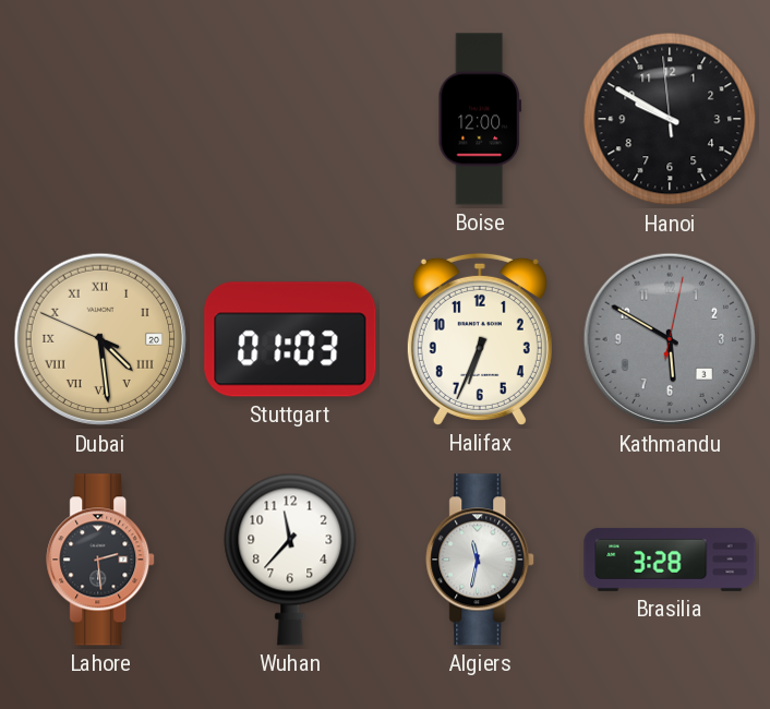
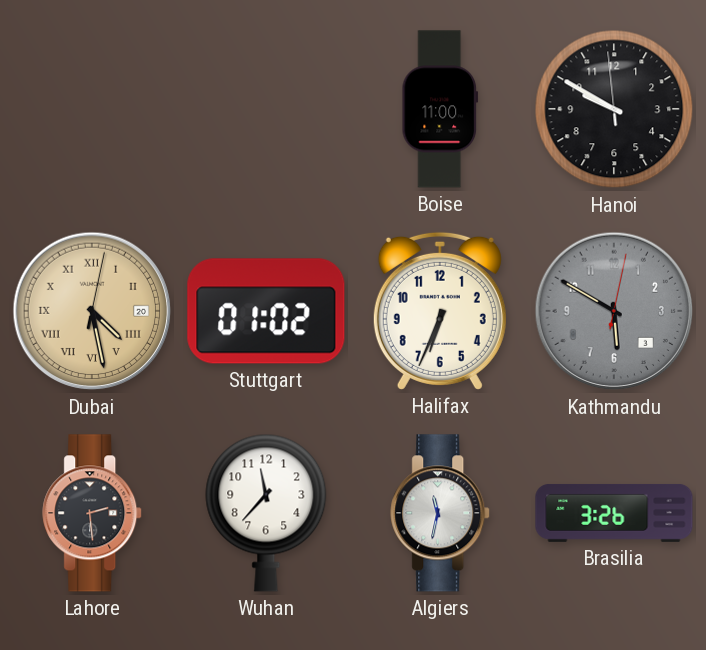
Boise: 12:00 -> 11:00 (440, 109)
Dubai: 4:28:49 -> 4:28:02 (92, 311)
Stuttgart: 01:03 -> 01:02 (266, 311)
Brasilia: 3:28 -> 3:26 (614, 513)
